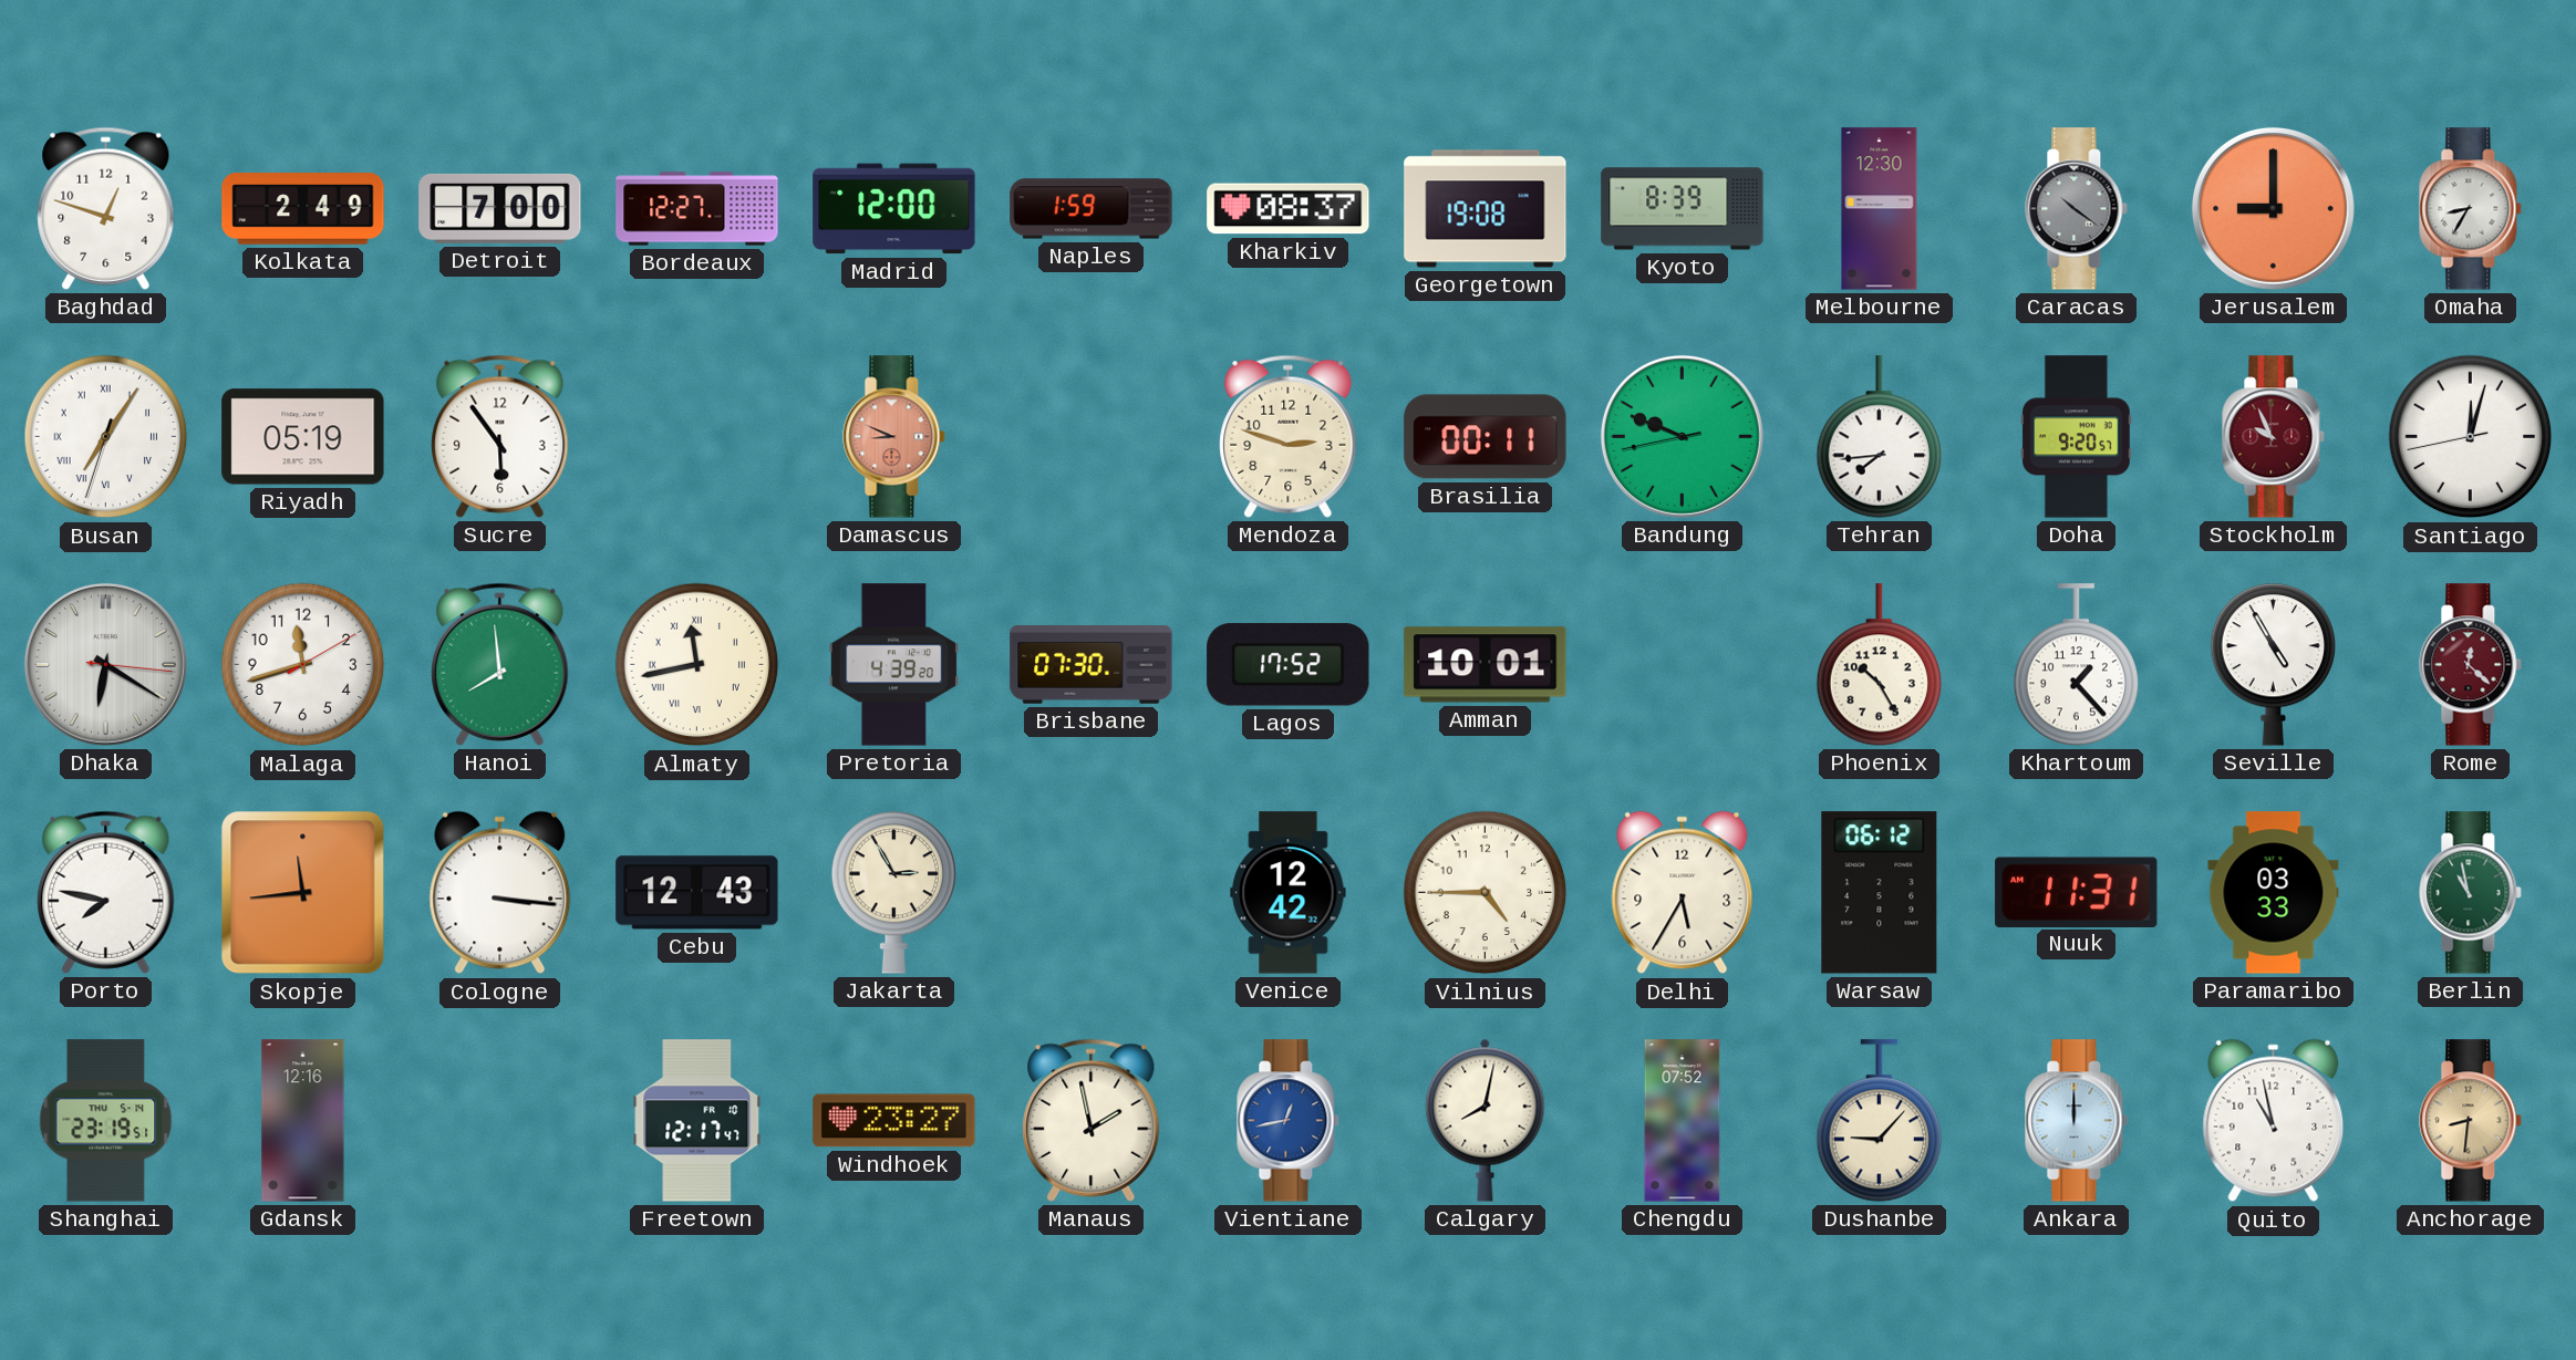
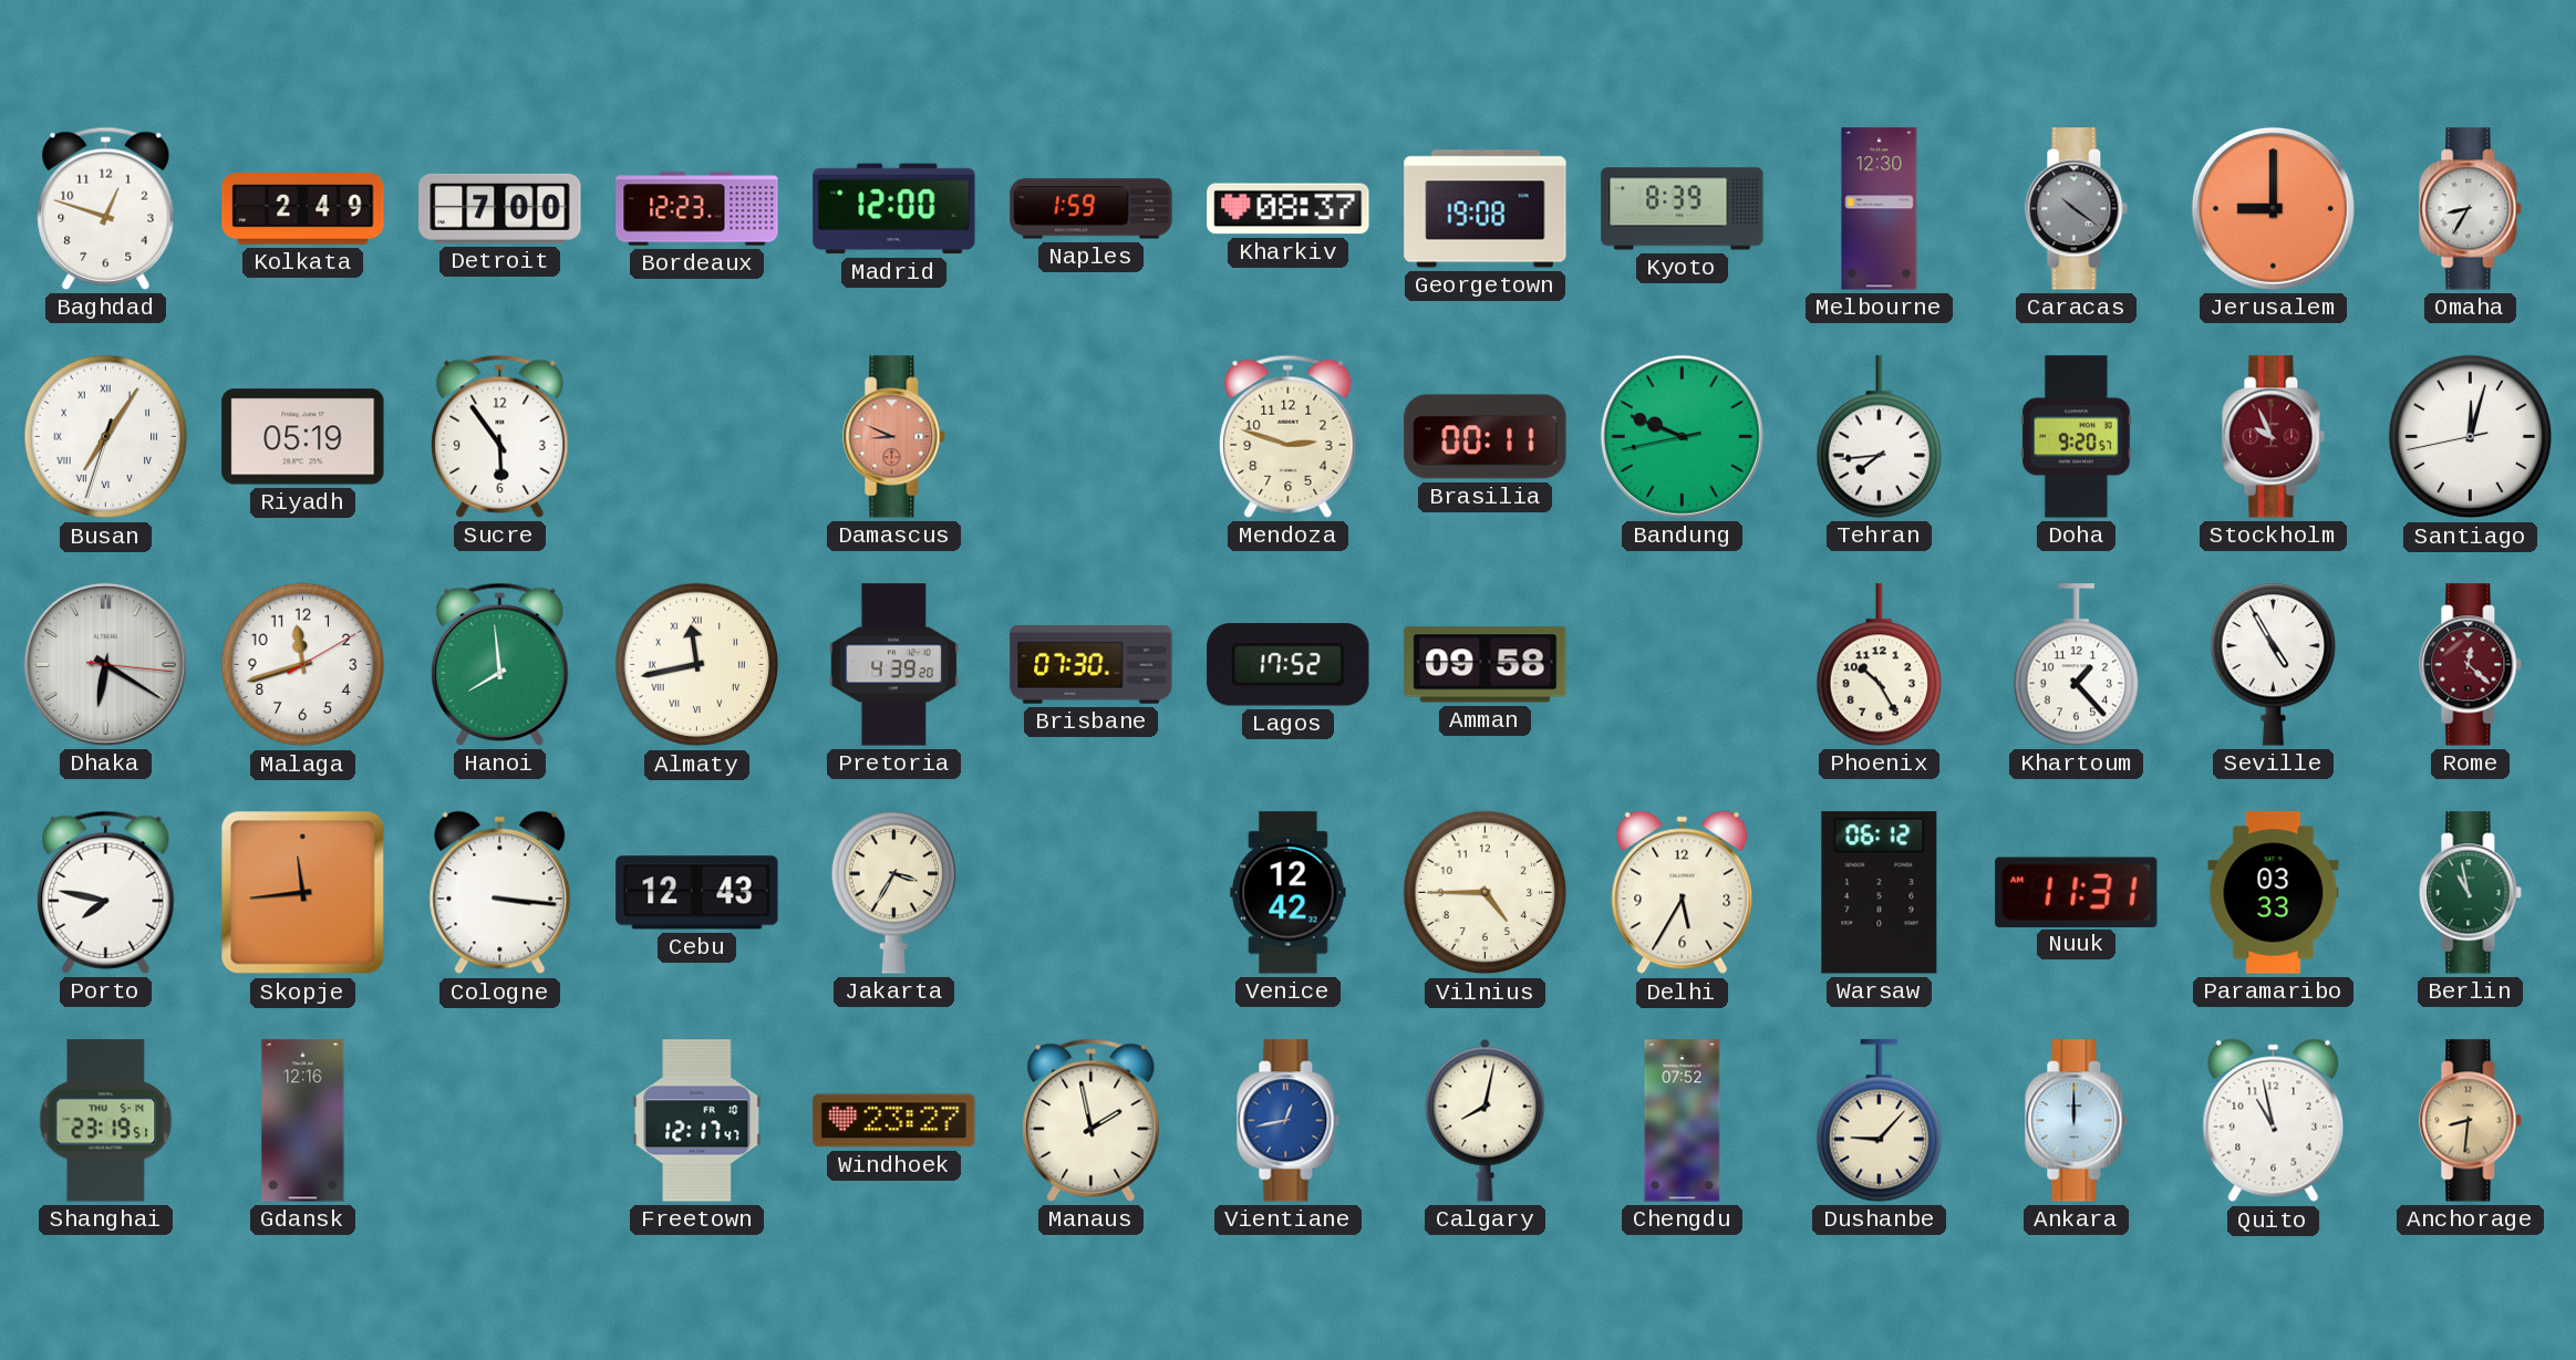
Bordeaux: 12:27 -> 12:23 (697, 209)
Amman: 10:01 -> 09:58 (1486, 665)
Jakarta: 2:55 -> 3:35 (894, 893)
